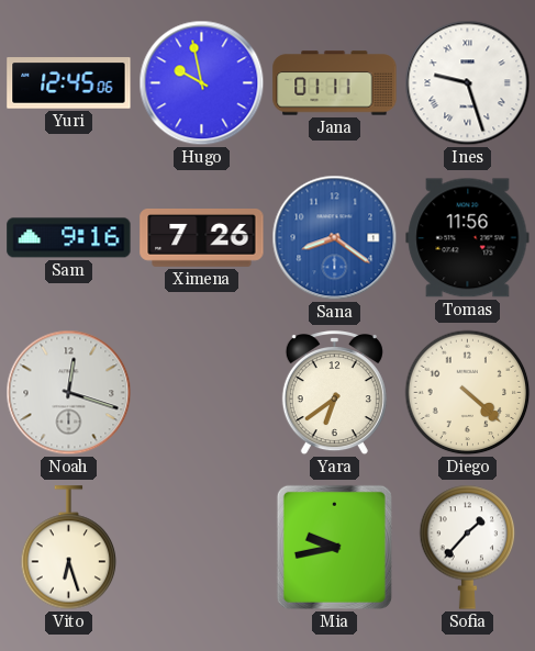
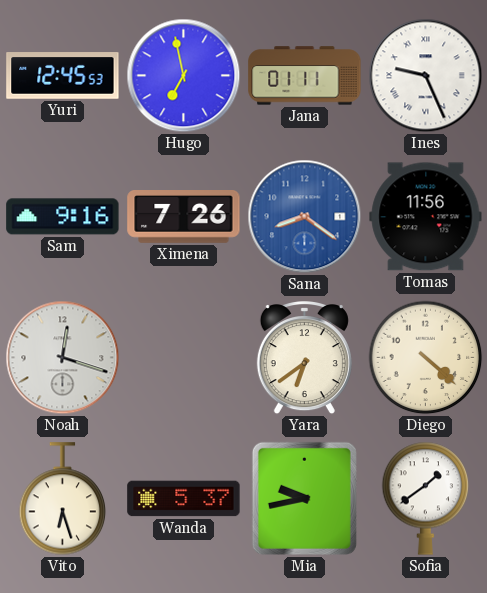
Yuri: 12:45:06 -> 12:45:53 (63, 76)
Hugo: 9:58 -> 6:58 (184, 76)
Ines: 9:27 -> 9:26 (426, 76)
Wanda: none -> 5:37 (184, 499)
Sofia: 1:37 -> 1:39 (426, 498)
